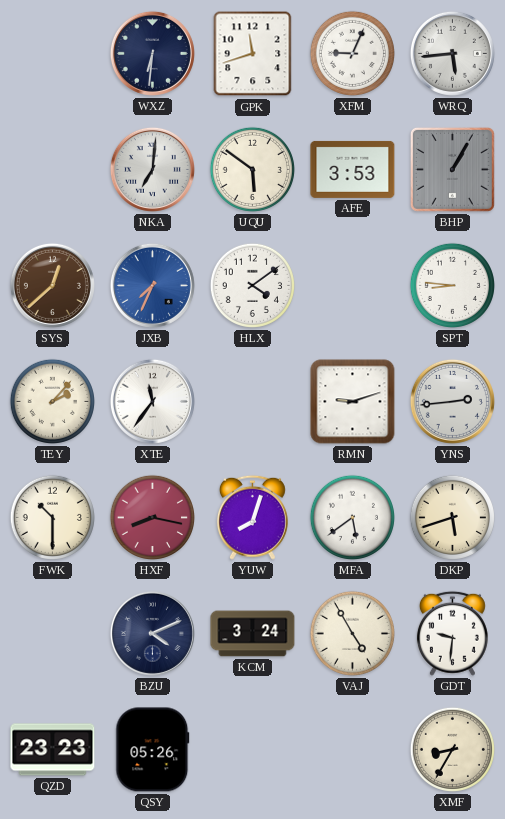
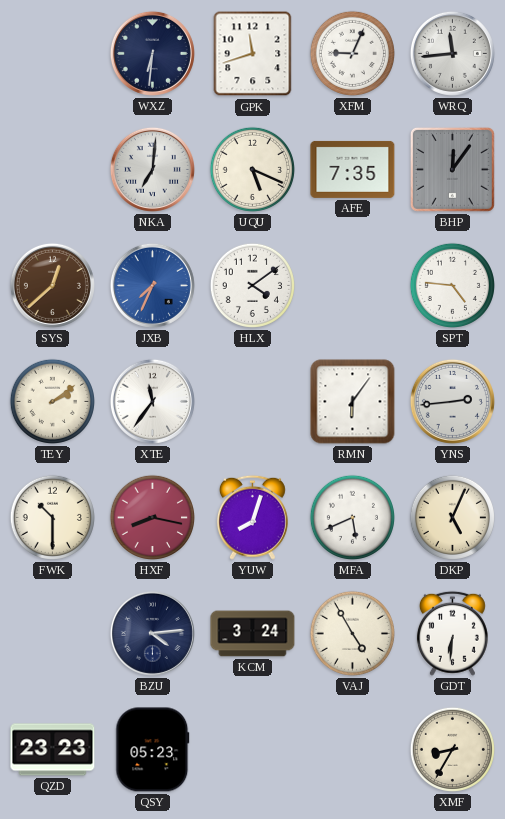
WRQ: 5:44 -> 11:44 (452, 53)
UQU: 5:51 -> 5:19 (252, 169)
AFE: 3:53 -> 7:35 (353, 169)
BHP: 1:05 -> 12:06 (452, 169)
SPT: 8:46 -> 4:46 (452, 285)
TEY: 2:07 -> 2:09 (52, 401)
RMN: 9:12 -> 6:06 (353, 402)
MFA: 5:39 -> 5:41 (352, 517)
DKP: 5:42 -> 5:04 (452, 517)
BZU: 4:11 -> 4:14 (152, 633)
GDT: 9:31 -> 6:31 (452, 633)
QSY: 05:26 -> 05:23 (153, 750)
